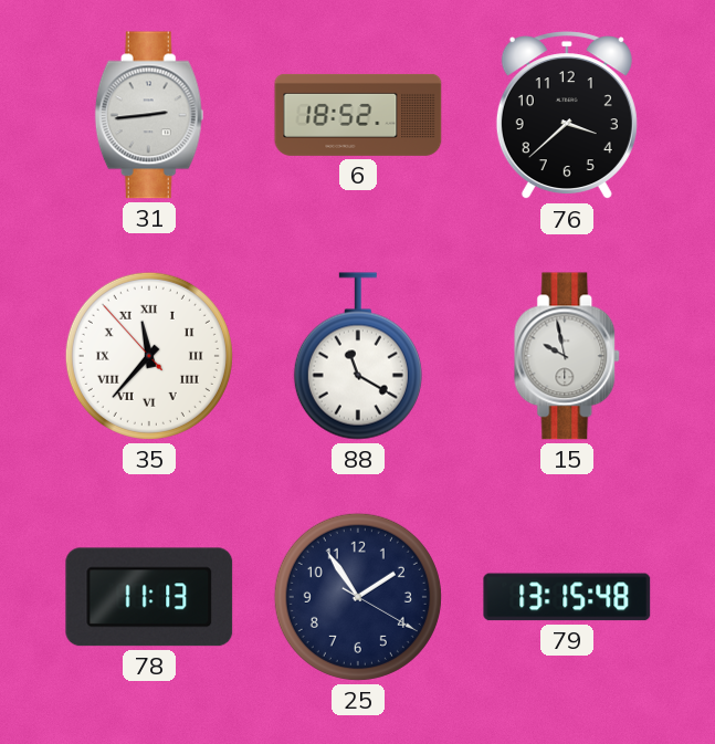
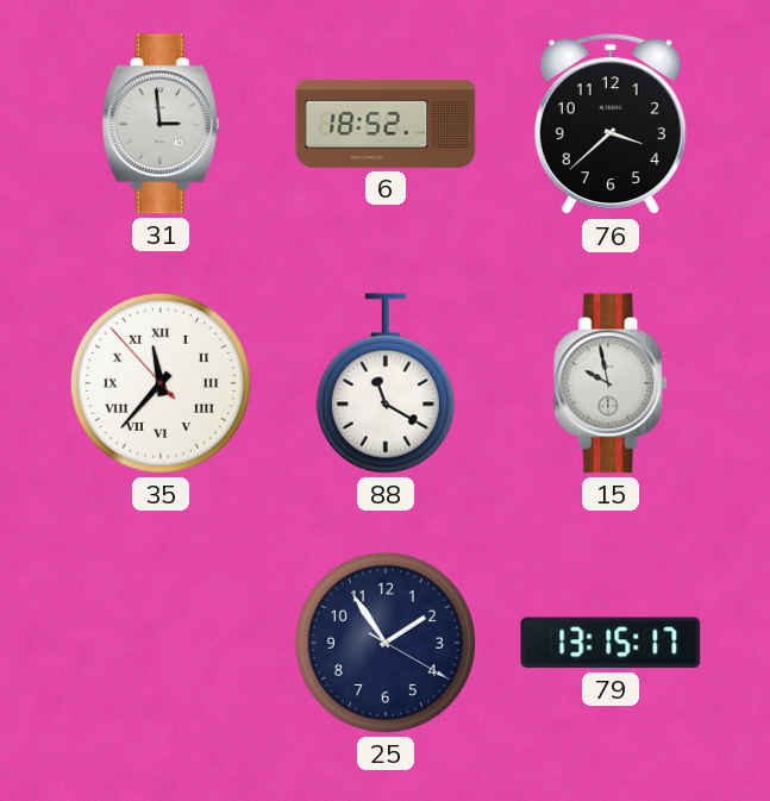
31: 2:44 -> 2:59 (161, 124)
78: 11:13 -> none (149, 597)
79: 13:15:48 -> 13:15:17 (611, 643)
